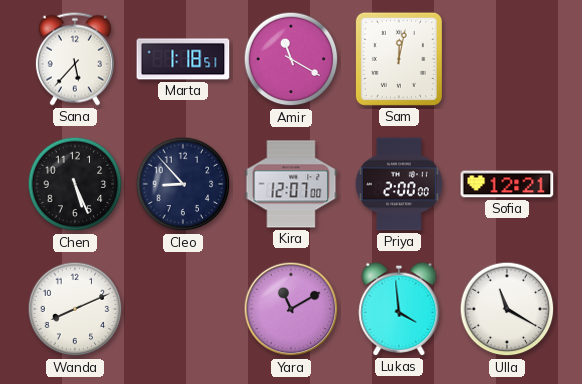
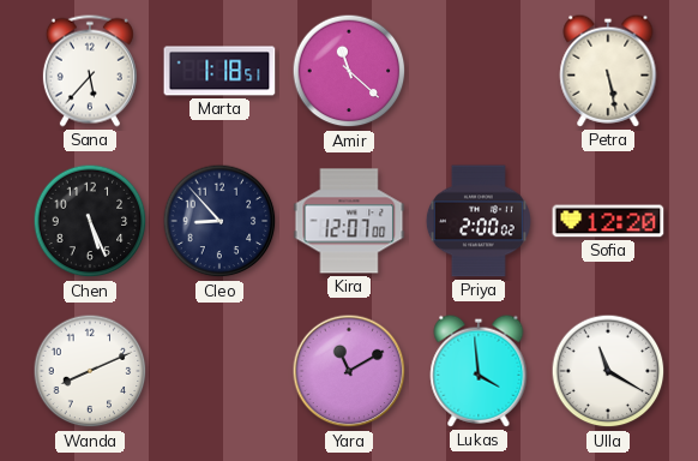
Amir: 11:20 -> 11:22 (349, 71)
Sam: 12:02 -> none (399, 59)
Petra: none -> 5:28 (608, 71)
Priya: 2:00:00 -> 2:00:02 (479, 221)
Sofia: 12:21 -> 12:20 (608, 221)
